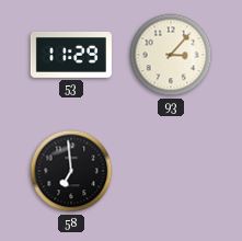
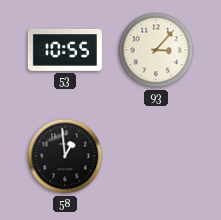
53: 11:29 -> 10:55 (65, 50)
58: 6:59 -> 12:59 (65, 156)
